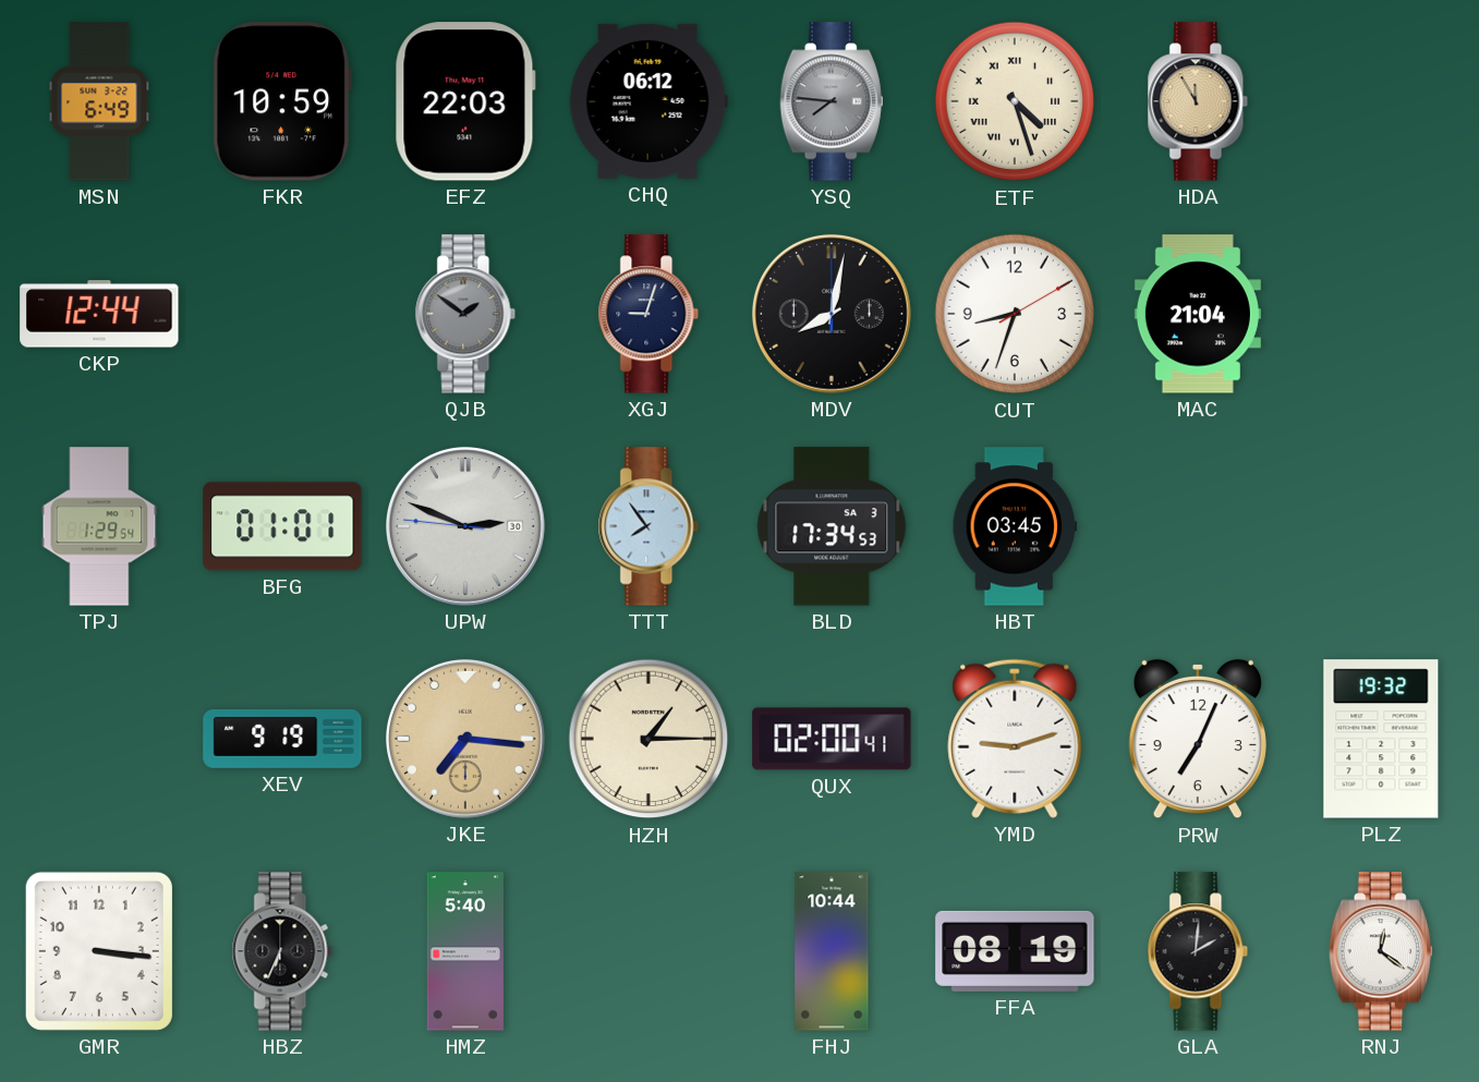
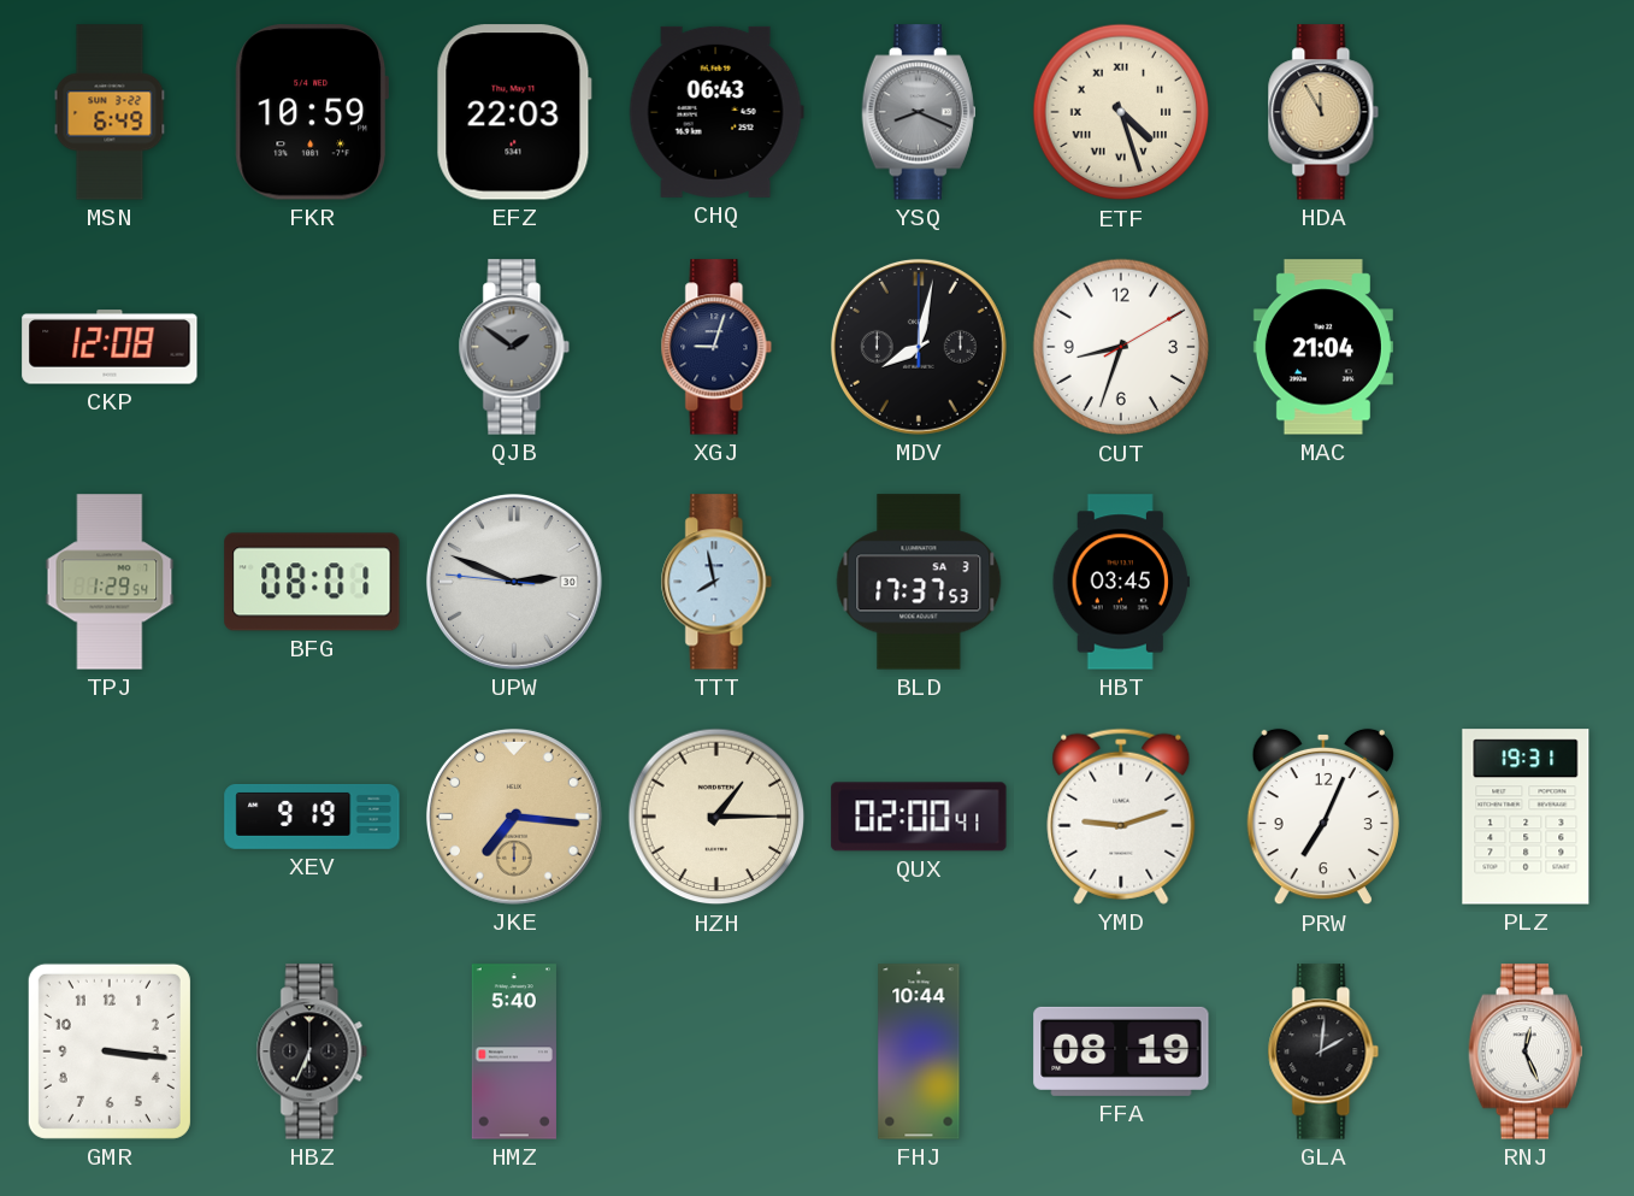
CHQ: 06:12 -> 06:43 (716, 112)
YSQ: 7:46 -> 8:19 (919, 112)
CKP: 12:44 -> 12:08 (110, 347)
BFG: 01:01 -> 08:01 (312, 582)
TTT: 7:54 -> 7:58 (716, 582)
BLD: 17:34 -> 17:37 (919, 582)
PLZ: 19:32 -> 19:31 (1526, 817)
RNJ: 12:21 -> 12:26 (1526, 1051)
